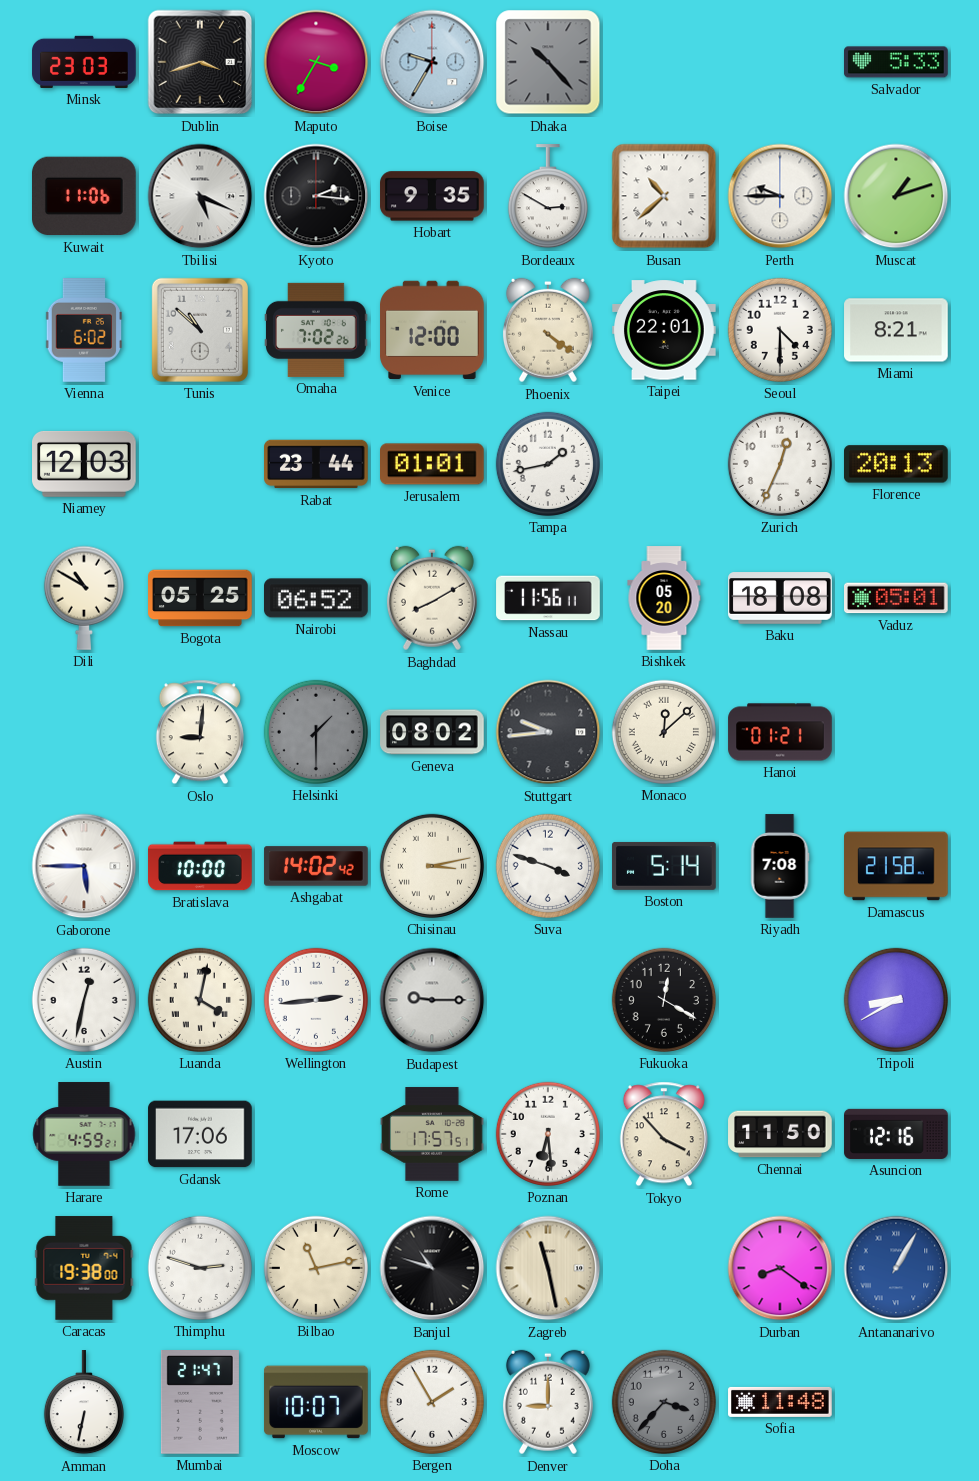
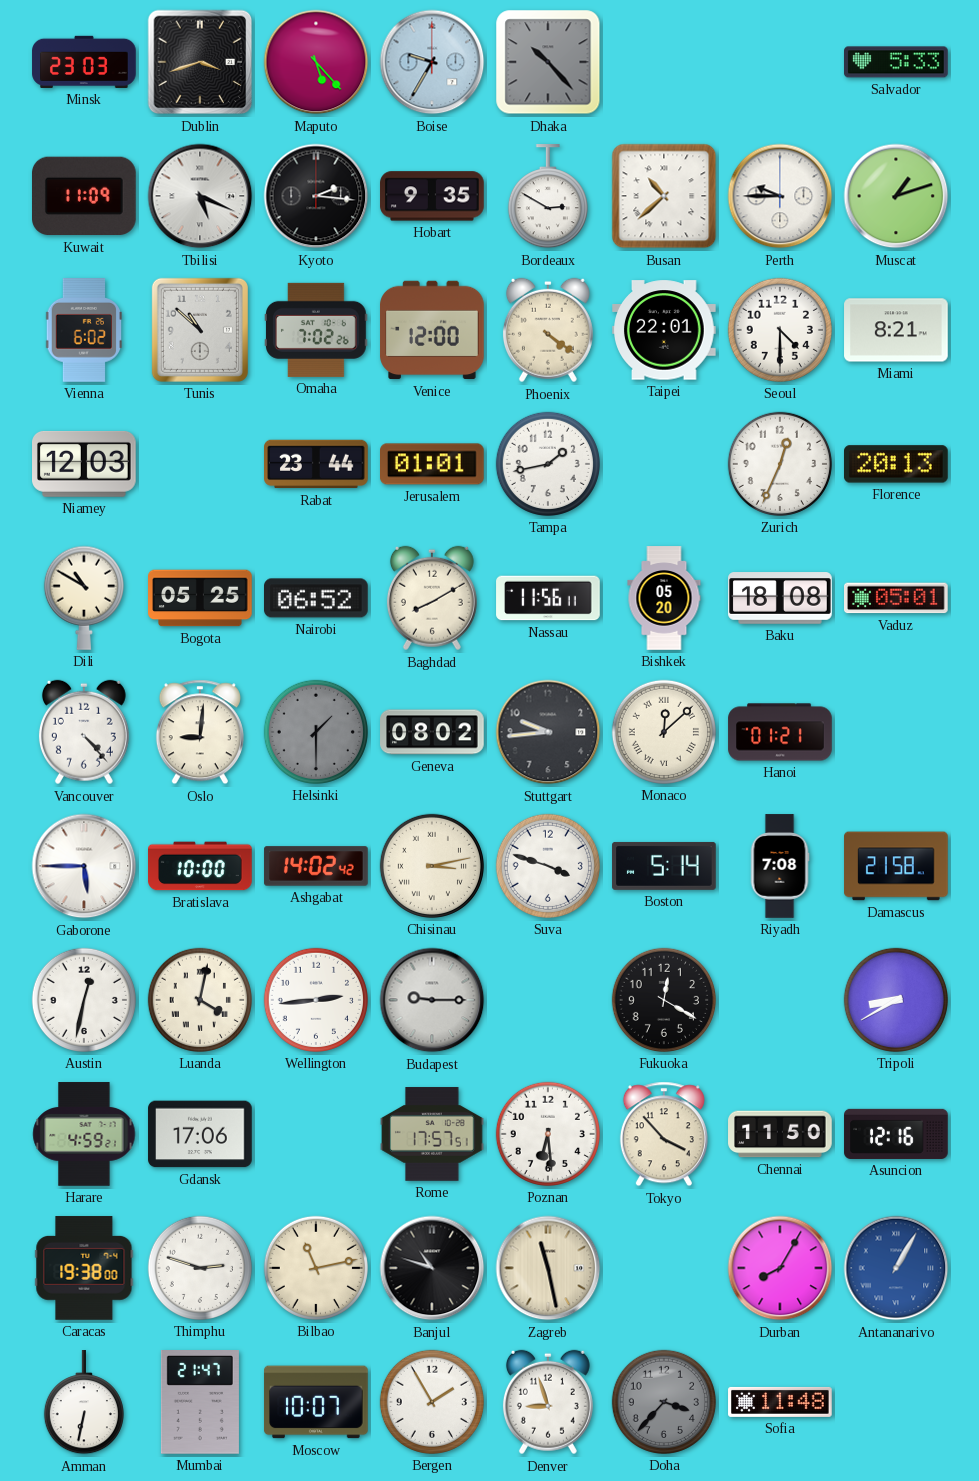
Maputo: 3:35 -> 5:23 (316, 62)
Kuwait: 11:06 -> 11:09 (85, 196)
Vancouver: none -> 4:23 (84, 732)
Durban: 8:21 -> 8:05 (780, 1268)
Denver: 9:00 -> 8:57 (548, 1402)
